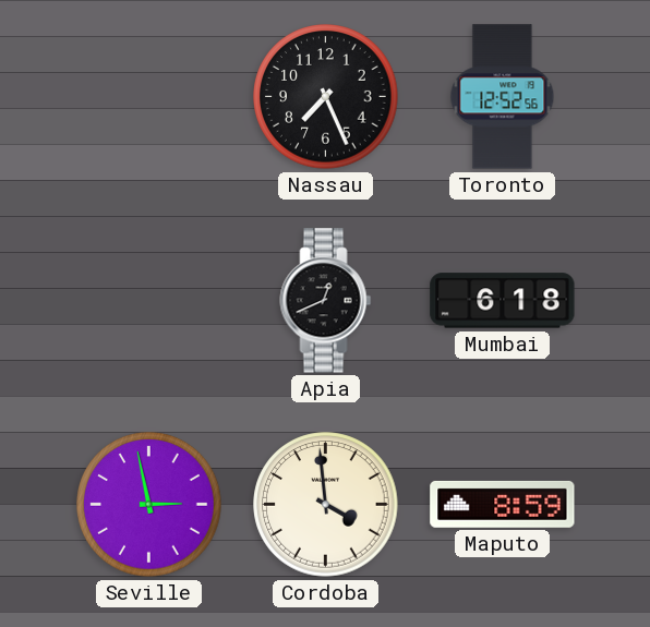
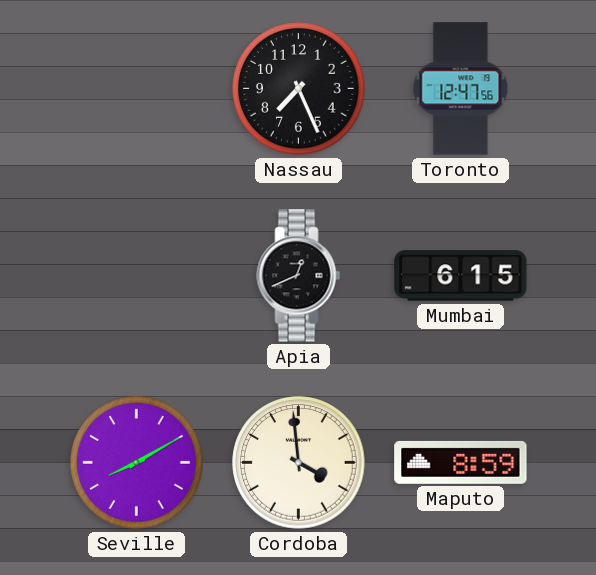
Toronto: 12:52 -> 12:47 (461, 89)
Mumbai: 6:18 -> 6:15 (461, 276)
Seville: 2:58 -> 8:10 (137, 463)
